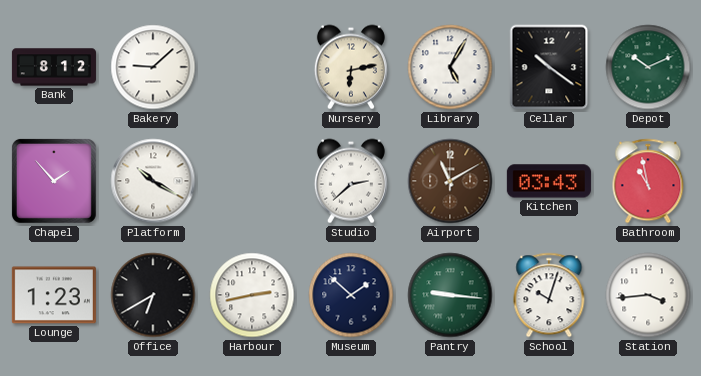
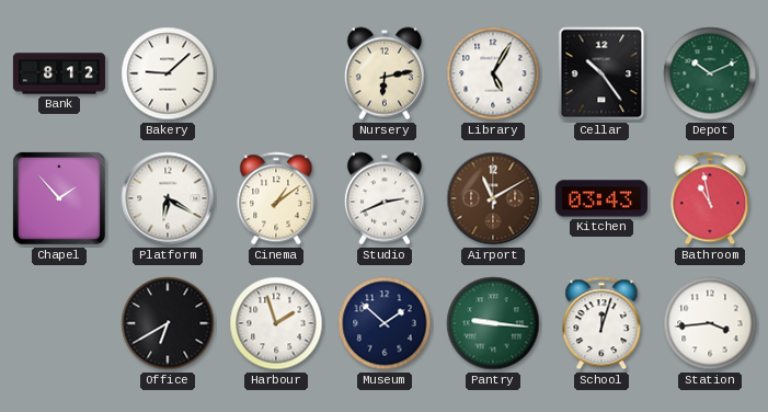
Cellar: 10:21 -> 10:24 (601, 73)
Platform: 10:20 -> 6:20 (168, 198)
Cinema: none -> 1:09 (276, 198)
Studio: 2:38 -> 2:41 (385, 198)
Lounge: 1:23 -> none (54, 295)
Harbour: 2:43 -> 1:57 (276, 323)
School: 10:03 -> 12:03 (601, 323)
